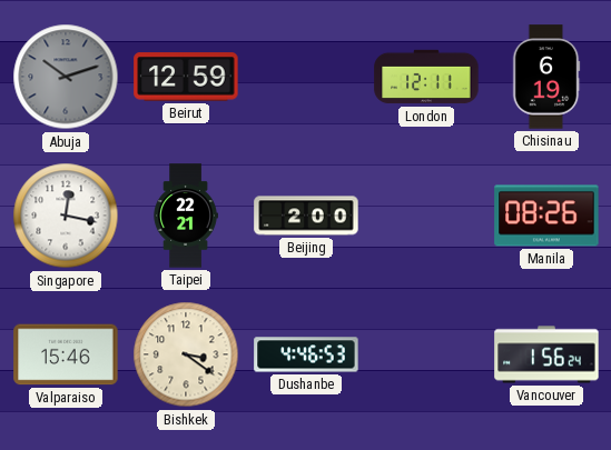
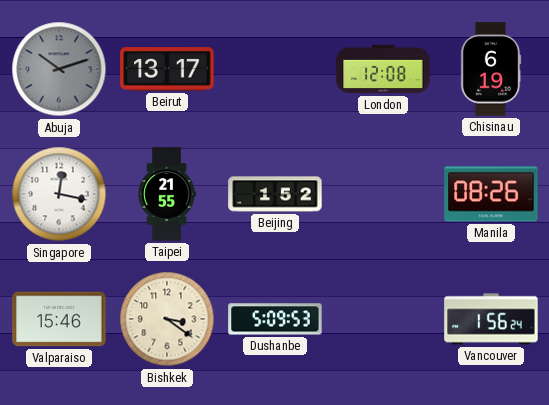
Beirut: 12:59 -> 13:17 (167, 69)
London: 12:11 -> 12:08 (383, 69)
Taipei: 22:21 -> 21:55 (167, 194)
Beijing: 2:00 -> 1:52 (275, 194)
Dushanbe: 4:46 -> 5:09 (275, 319)
